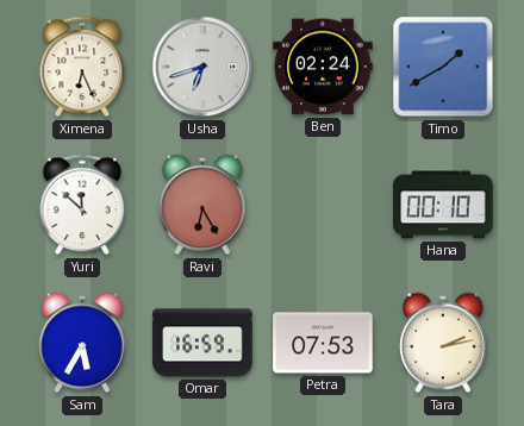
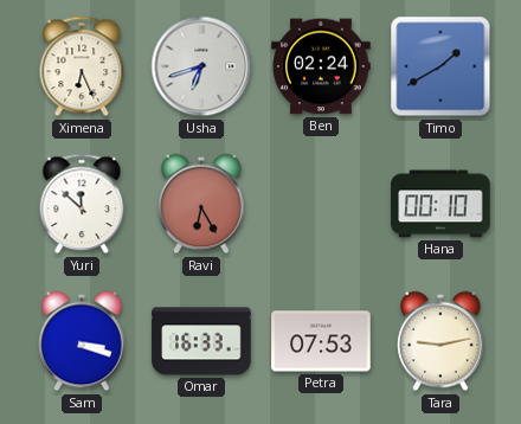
Sam: 5:35 -> 3:18 (82, 341)
Omar: 16:59 -> 16:33 (201, 341)
Tara: 2:13 -> 9:13 (440, 341)
